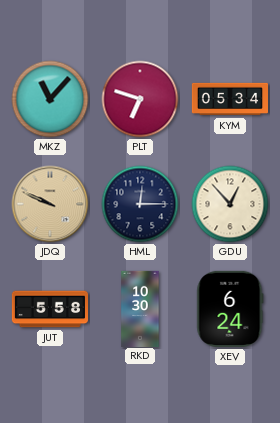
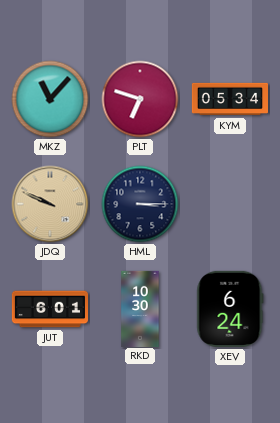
HML: 12:15 -> 3:15 (140, 204)
GDU: 12:53 -> none (230, 204)
JUT: 5:58 -> 6:01 (49, 309)
